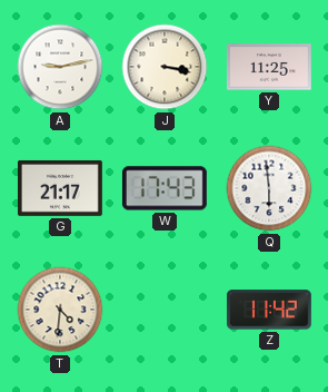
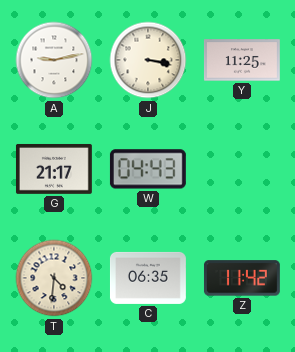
W: 17:43 -> 04:43 (148, 169)
Q: 5:59 -> none (269, 188)
C: none -> 06:35 (148, 278)
